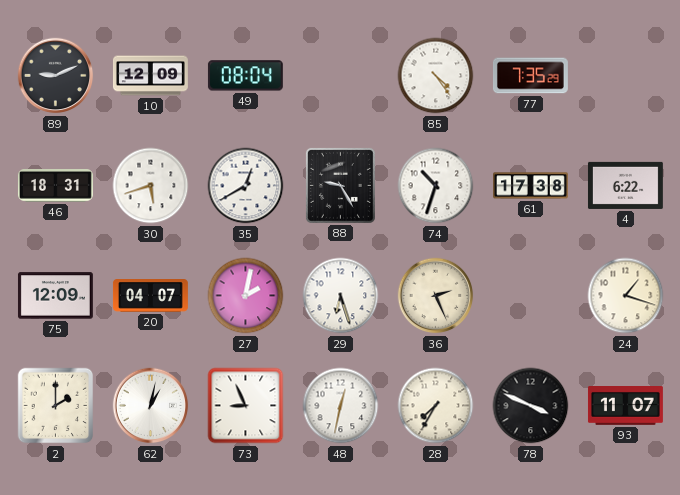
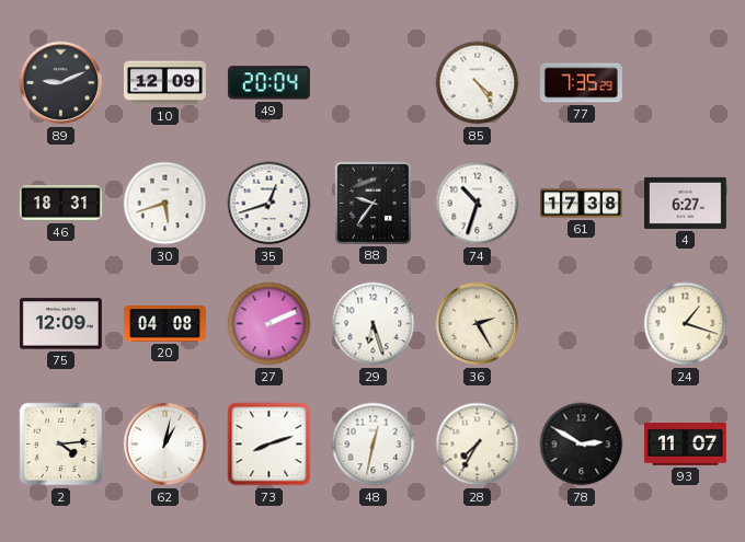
49: 08:04 -> 20:04 (268, 83)
35: 12:40 -> 12:42 (270, 204)
88: 9:25 -> 9:36 (373, 203)
4: 6:22 -> 6:27 (685, 203)
20: 04:07 -> 04:08 (164, 324)
27: 2:02 -> 2:11 (270, 324)
36: 2:26 -> 2:25 (478, 324)
2: 2:00 -> 4:14 (61, 445)
73: 8:56 -> 8:12 (270, 445)
78: 3:49 -> 2:50 (582, 445)
